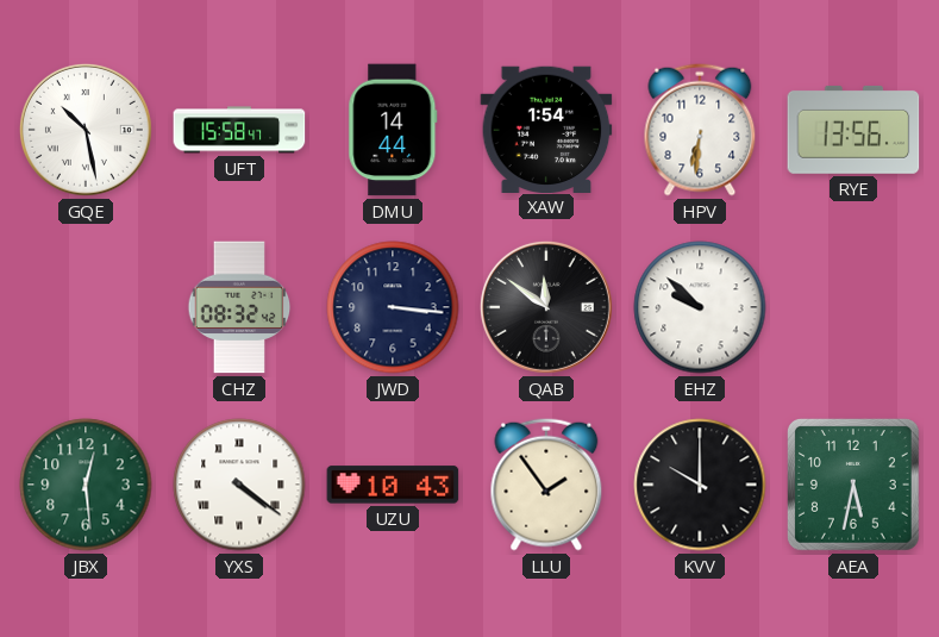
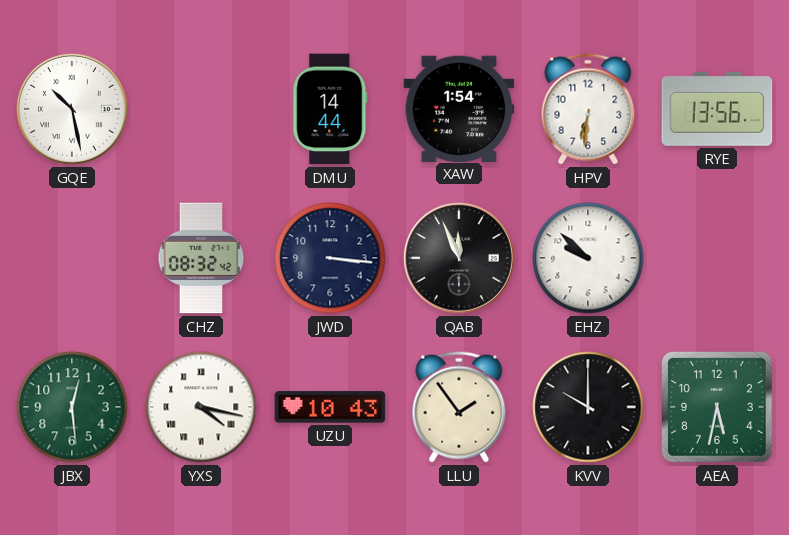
UFT: 15:58 -> none (239, 130)
QAB: 11:51 -> 11:56 (459, 258)
YXS: 4:21 -> 4:17 (201, 407)
